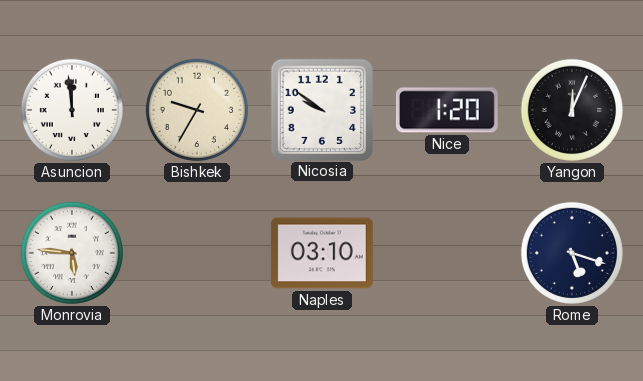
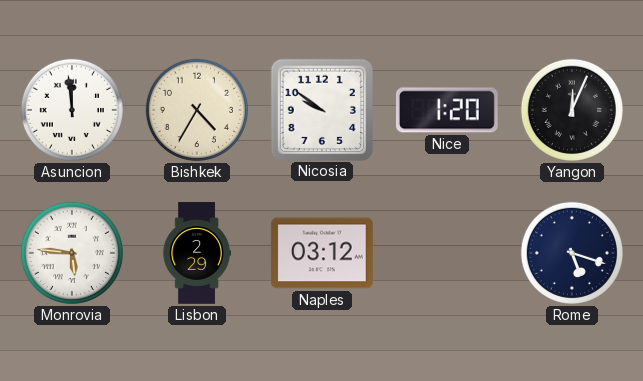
Bishkek: 9:35 -> 4:35 (197, 110)
Lisbon: none -> 2:29 (197, 253)
Naples: 03:10 -> 03:12 (322, 253)
